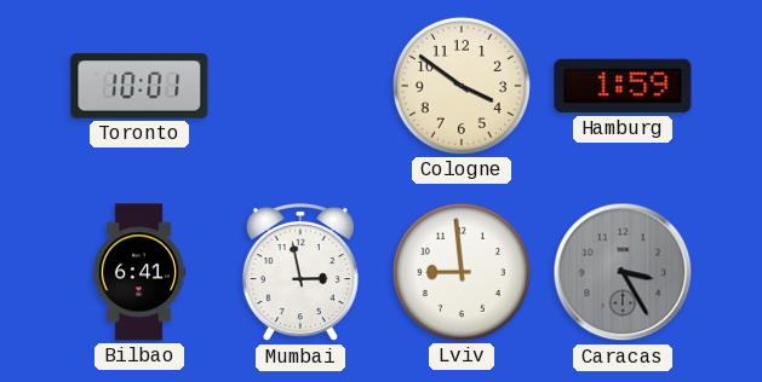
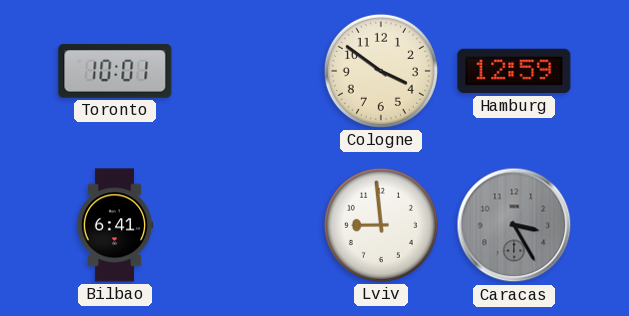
Hamburg: 1:59 -> 12:59 (514, 71)
Mumbai: 2:58 -> none (300, 273)
